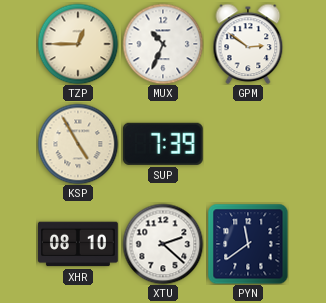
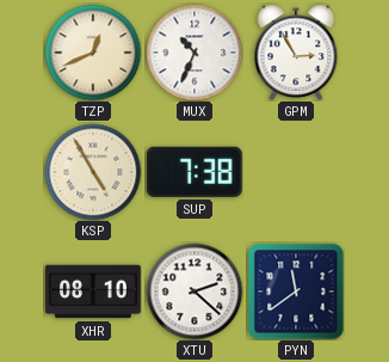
TZP: 12:45 -> 12:41 (93, 53)
GPM: 2:51 -> 2:55 (296, 53)
SUP: 7:39 -> 7:38 (194, 172)
